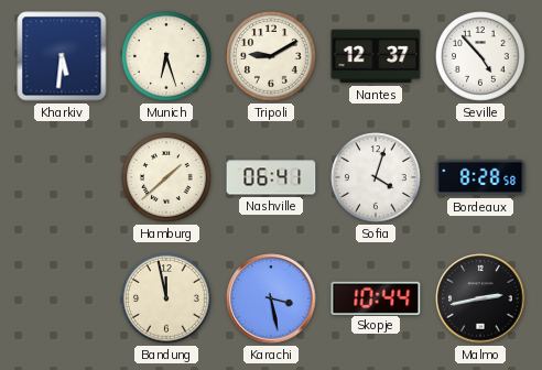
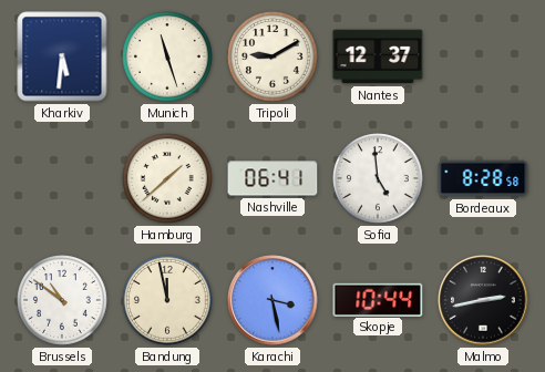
Munich: 6:27 -> 11:27 (167, 56)
Seville: 4:53 -> none (480, 56)
Sofia: 4:03 -> 4:59 (378, 178)
Brussels: none -> 10:51 (62, 300)
